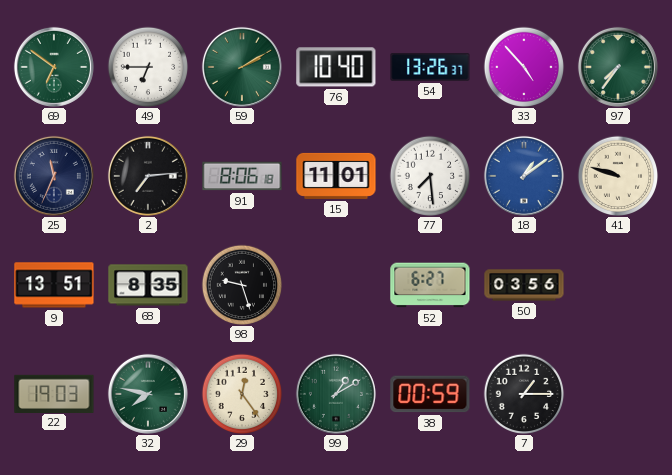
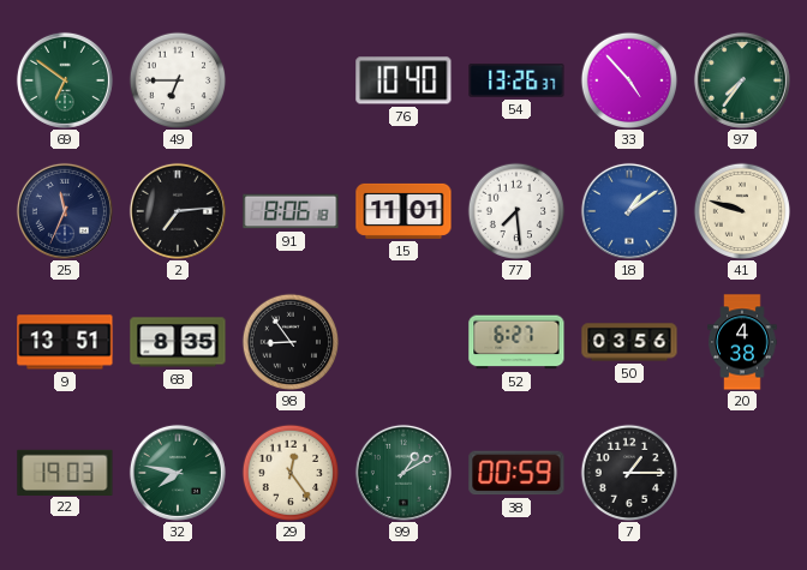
59: 2:10 -> none (242, 67)
98: 9:27 -> 8:54 (291, 342)
20: none -> 4:38 (742, 342)
